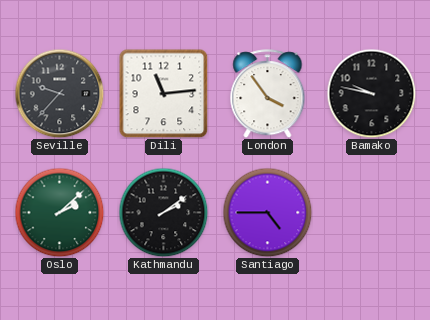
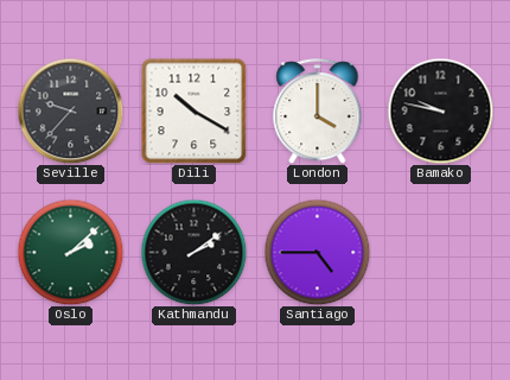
Dili: 11:14 -> 10:20 (193, 110)
London: 3:54 -> 4:00 (318, 112)
